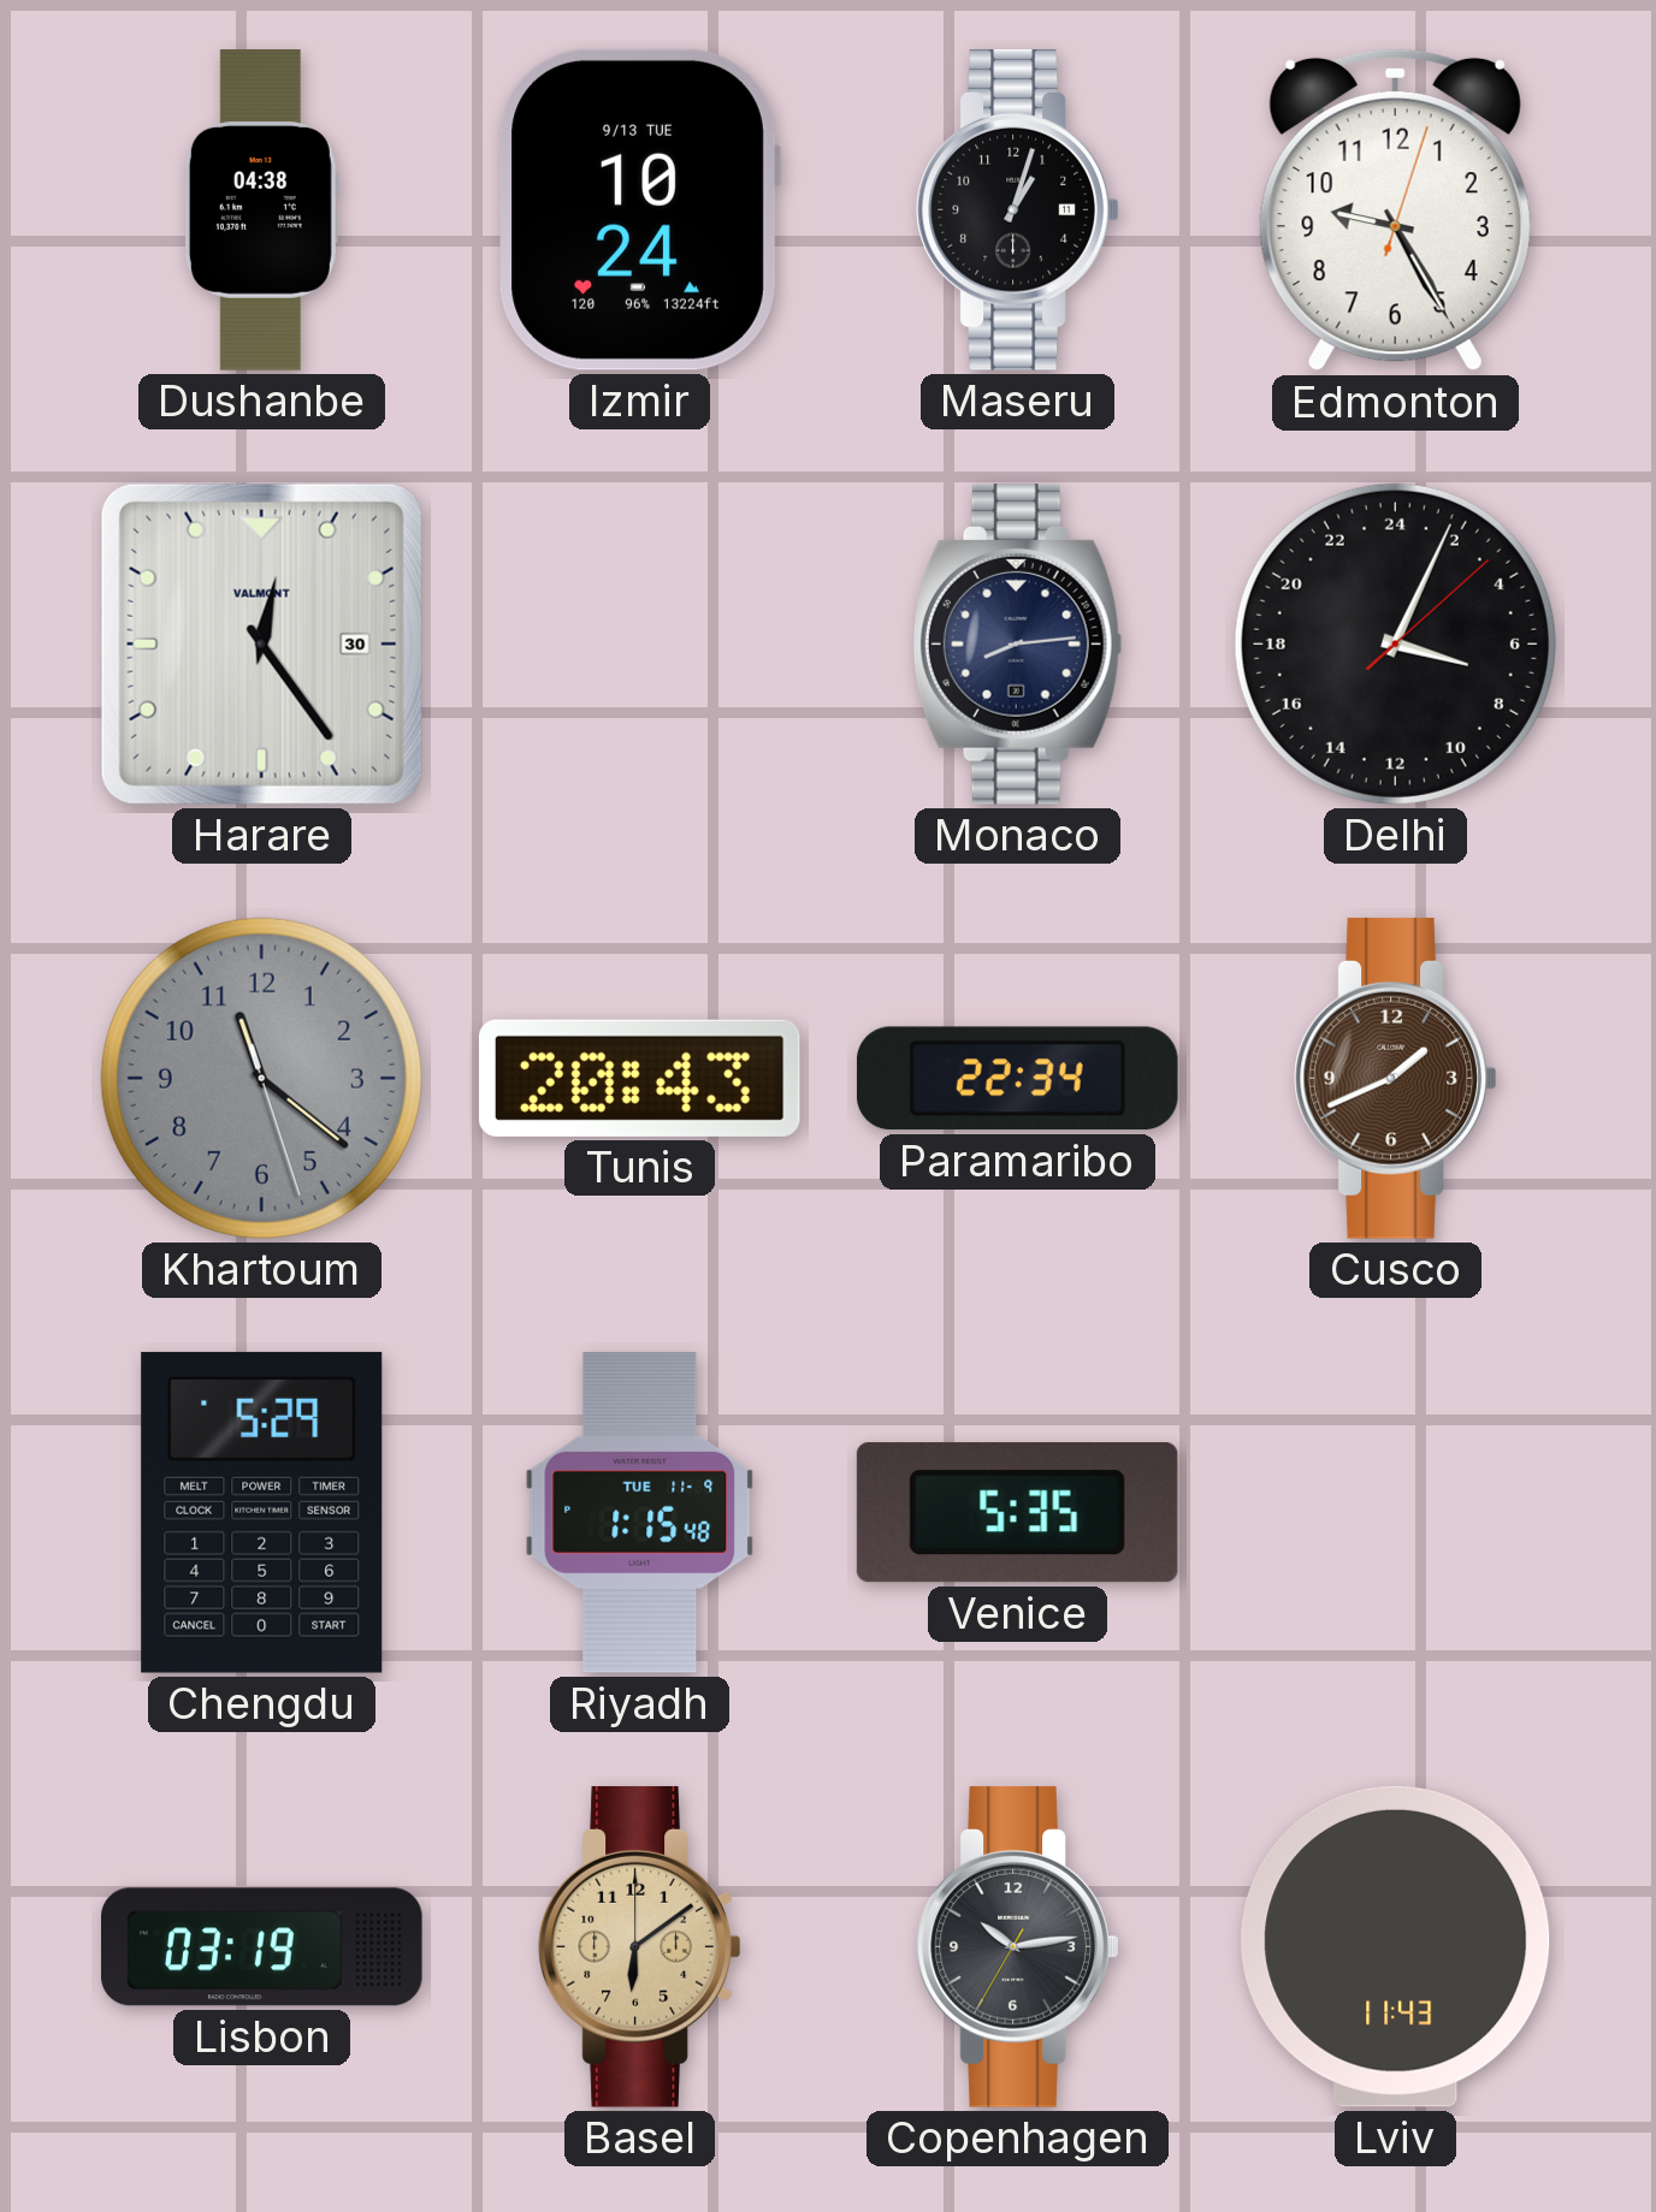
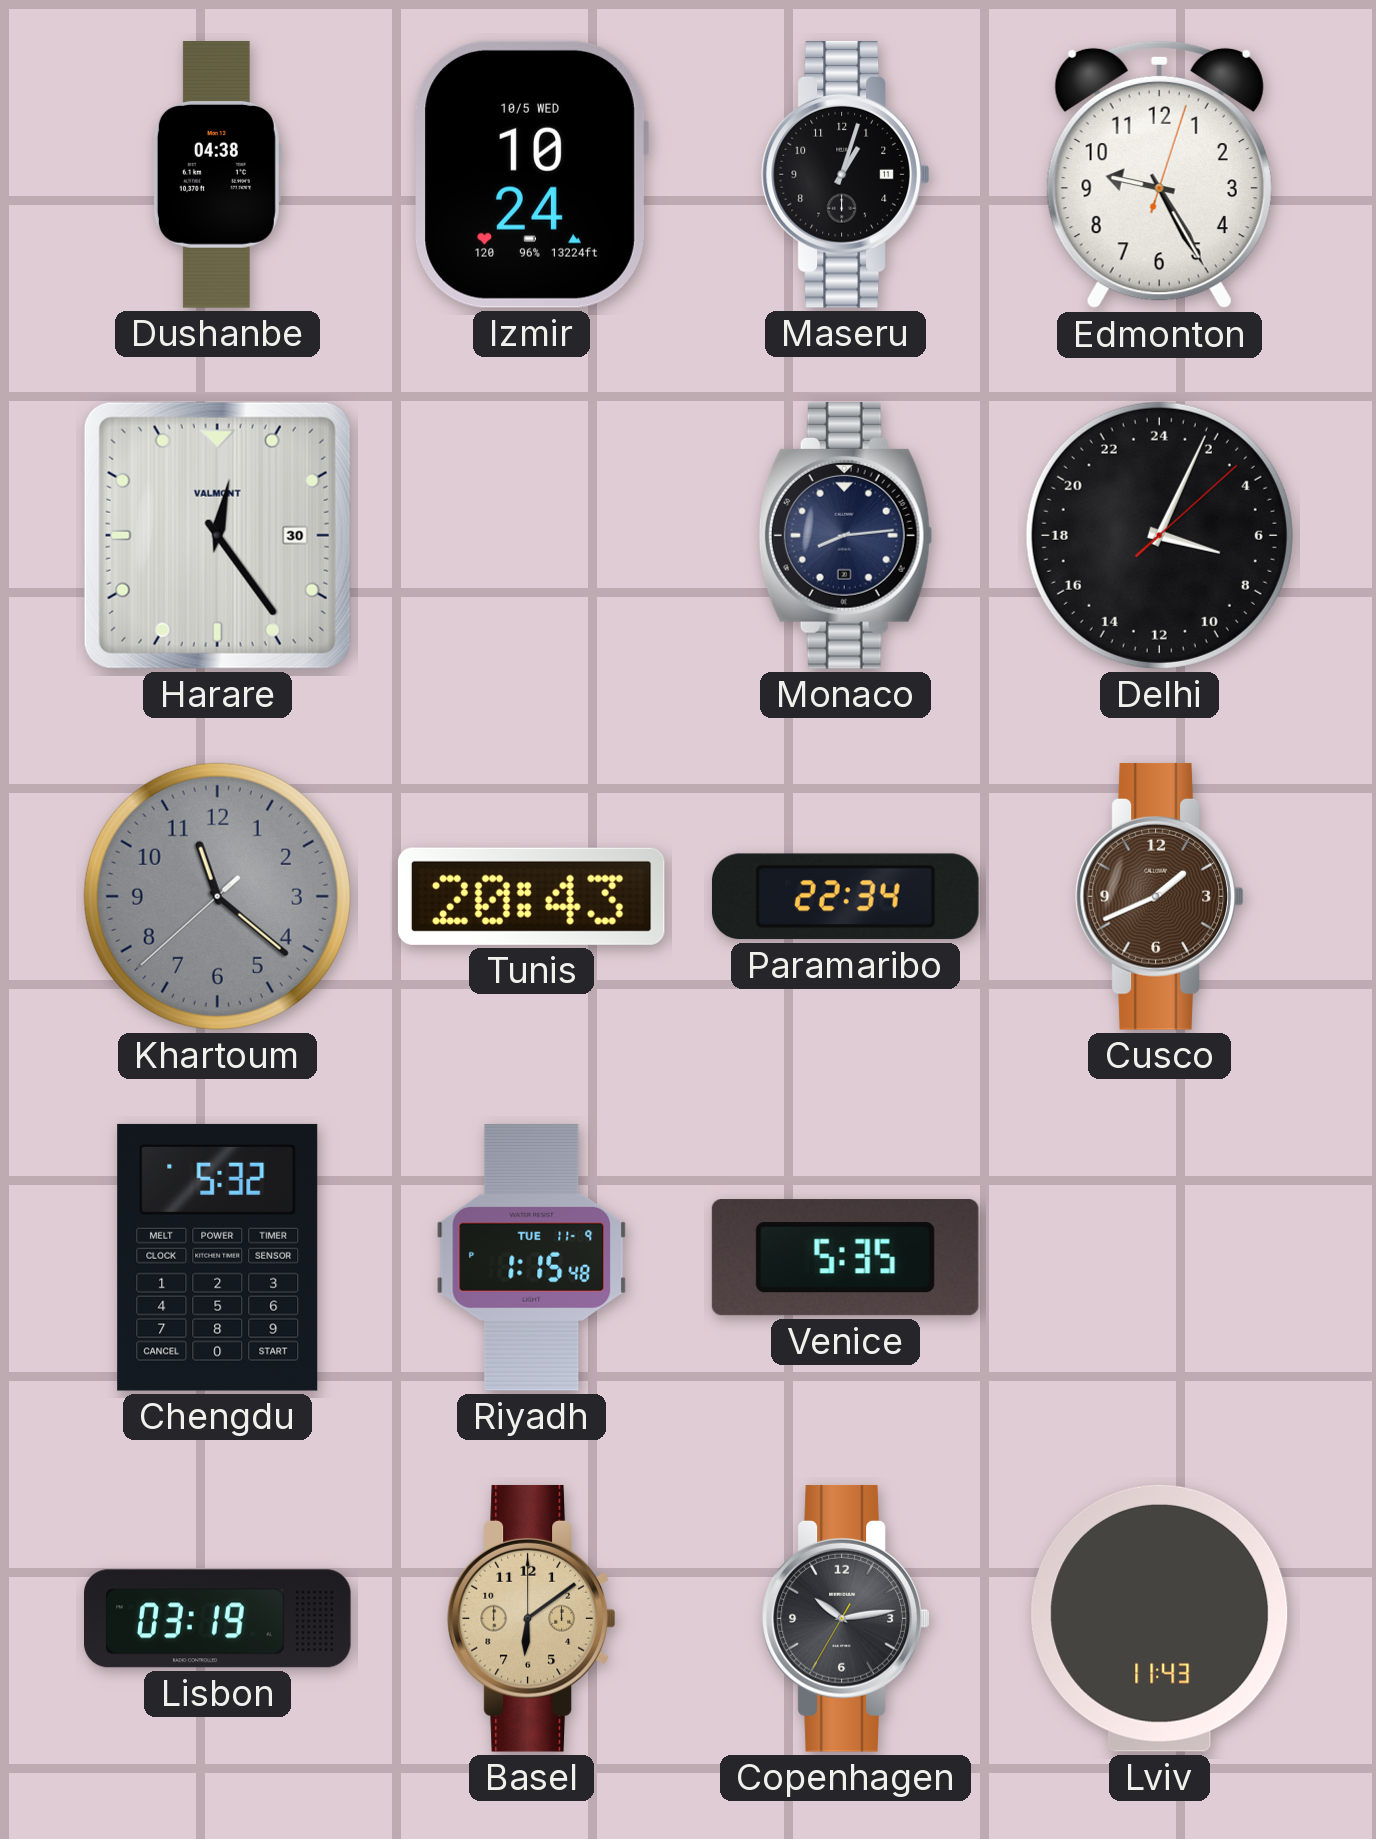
Izmir date: 9/13 TUE -> 10/5 WED (531, 174)
Khartoum: 11:21:27 -> 11:21:38 (217, 896)
Chengdu: 5:29 -> 5:32 (218, 1257)
